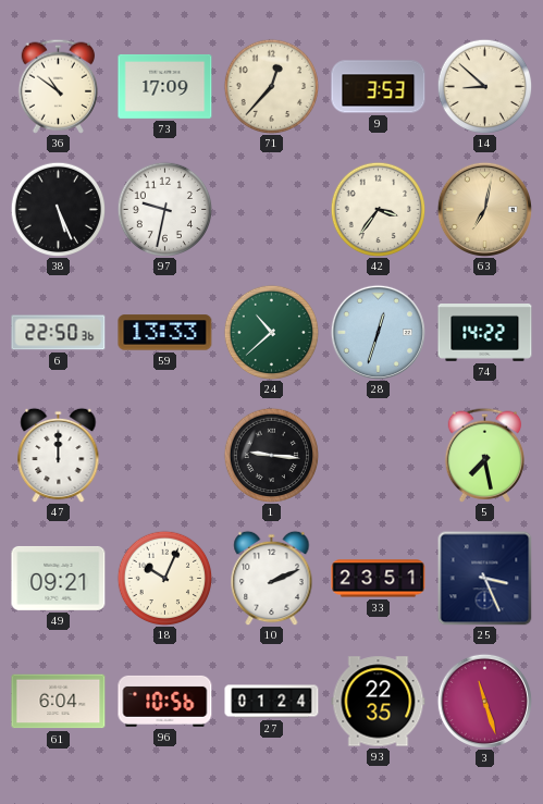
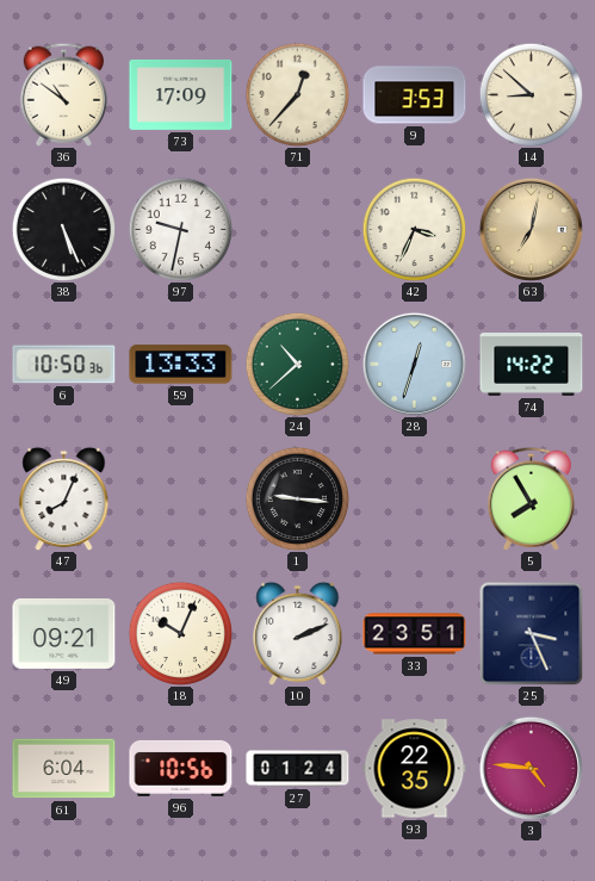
42: 3:36 -> 3:34 (414, 229)
6: 22:50 -> 10:50 (64, 365)
47: 12:00 -> 8:04 (64, 498)
5: 7:28 -> 7:55 (532, 498)
3: 11:27 -> 4:46 (531, 768)
